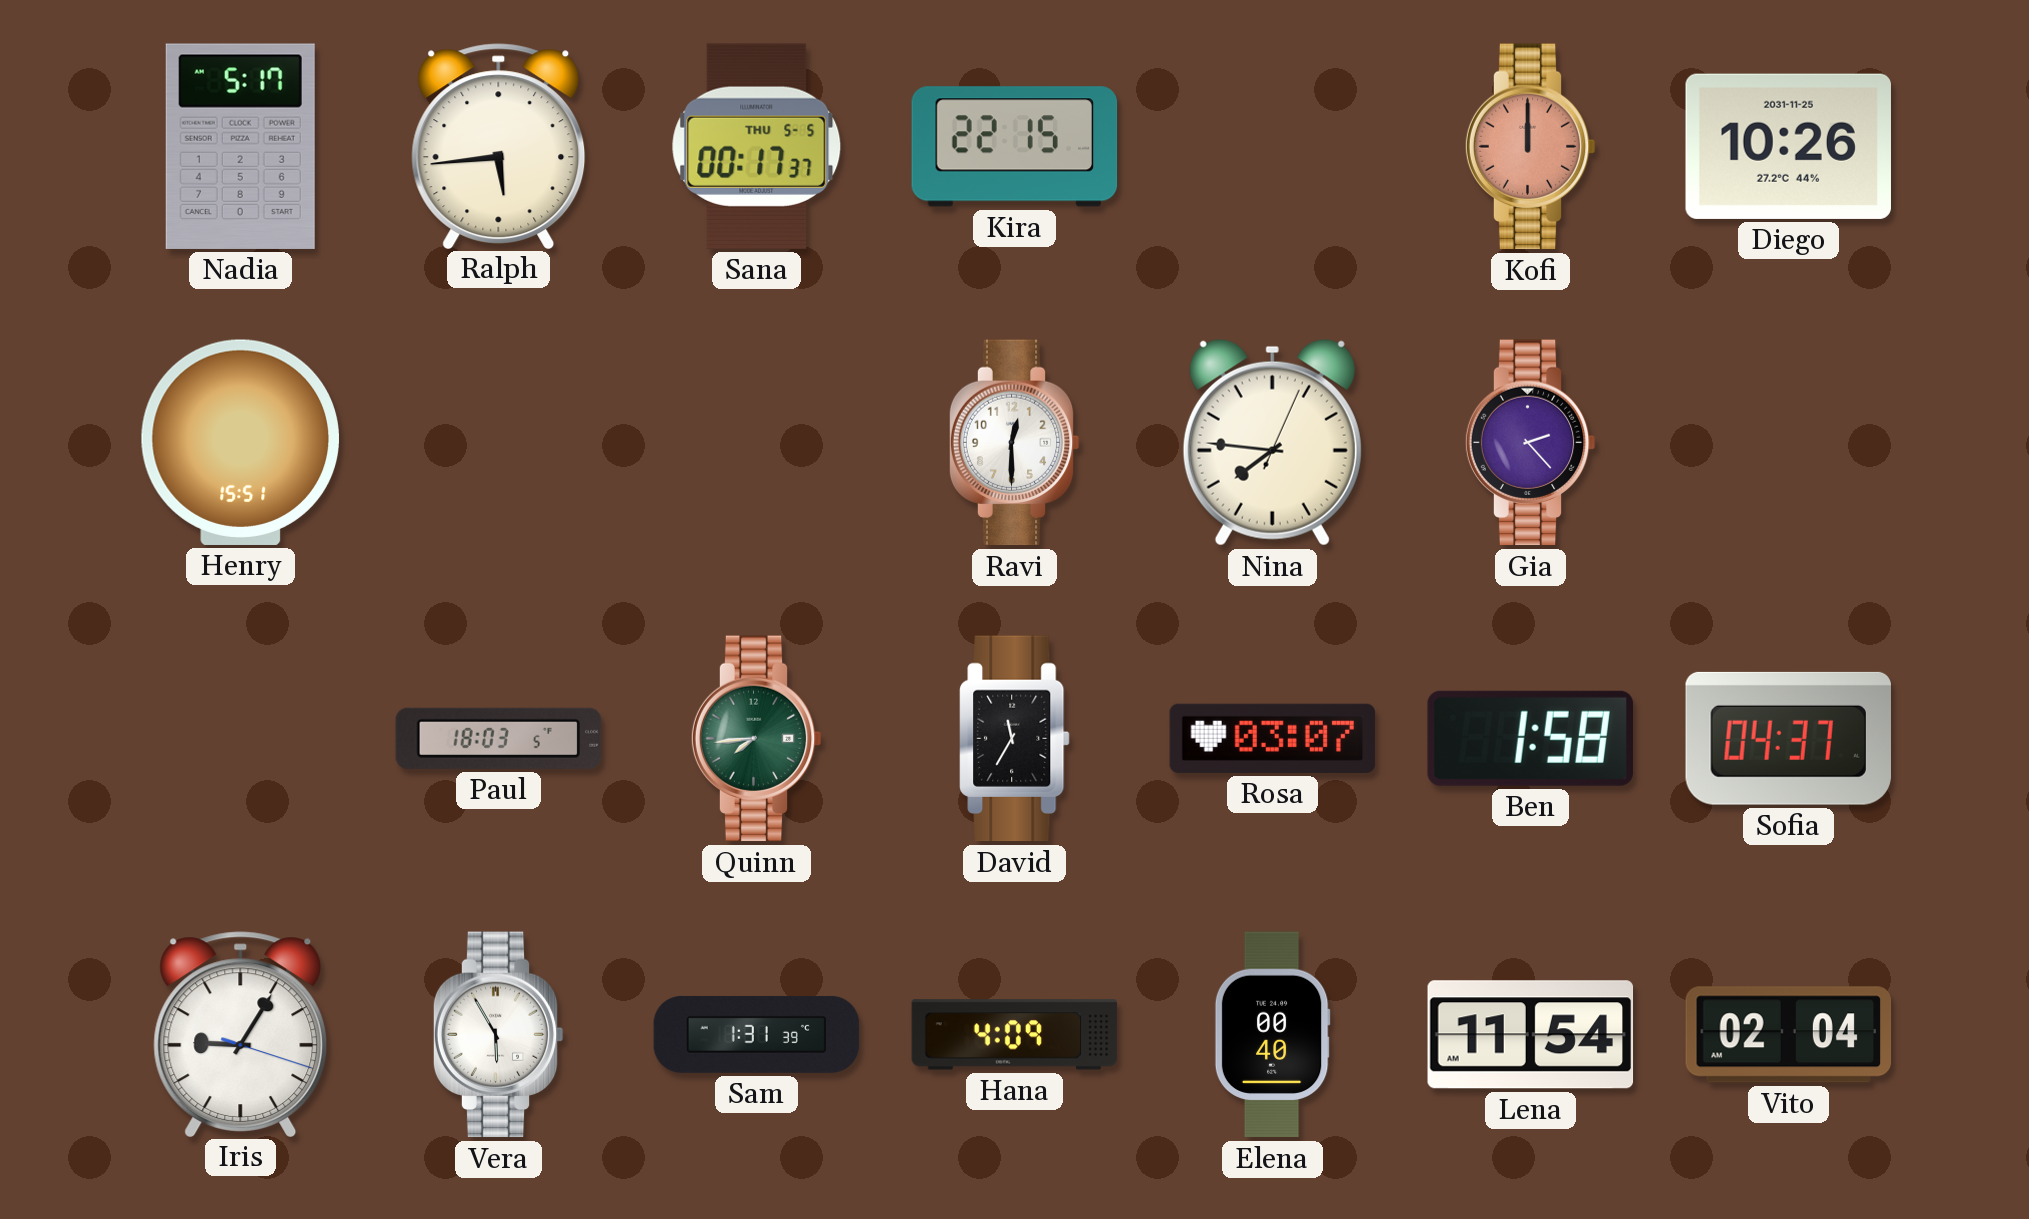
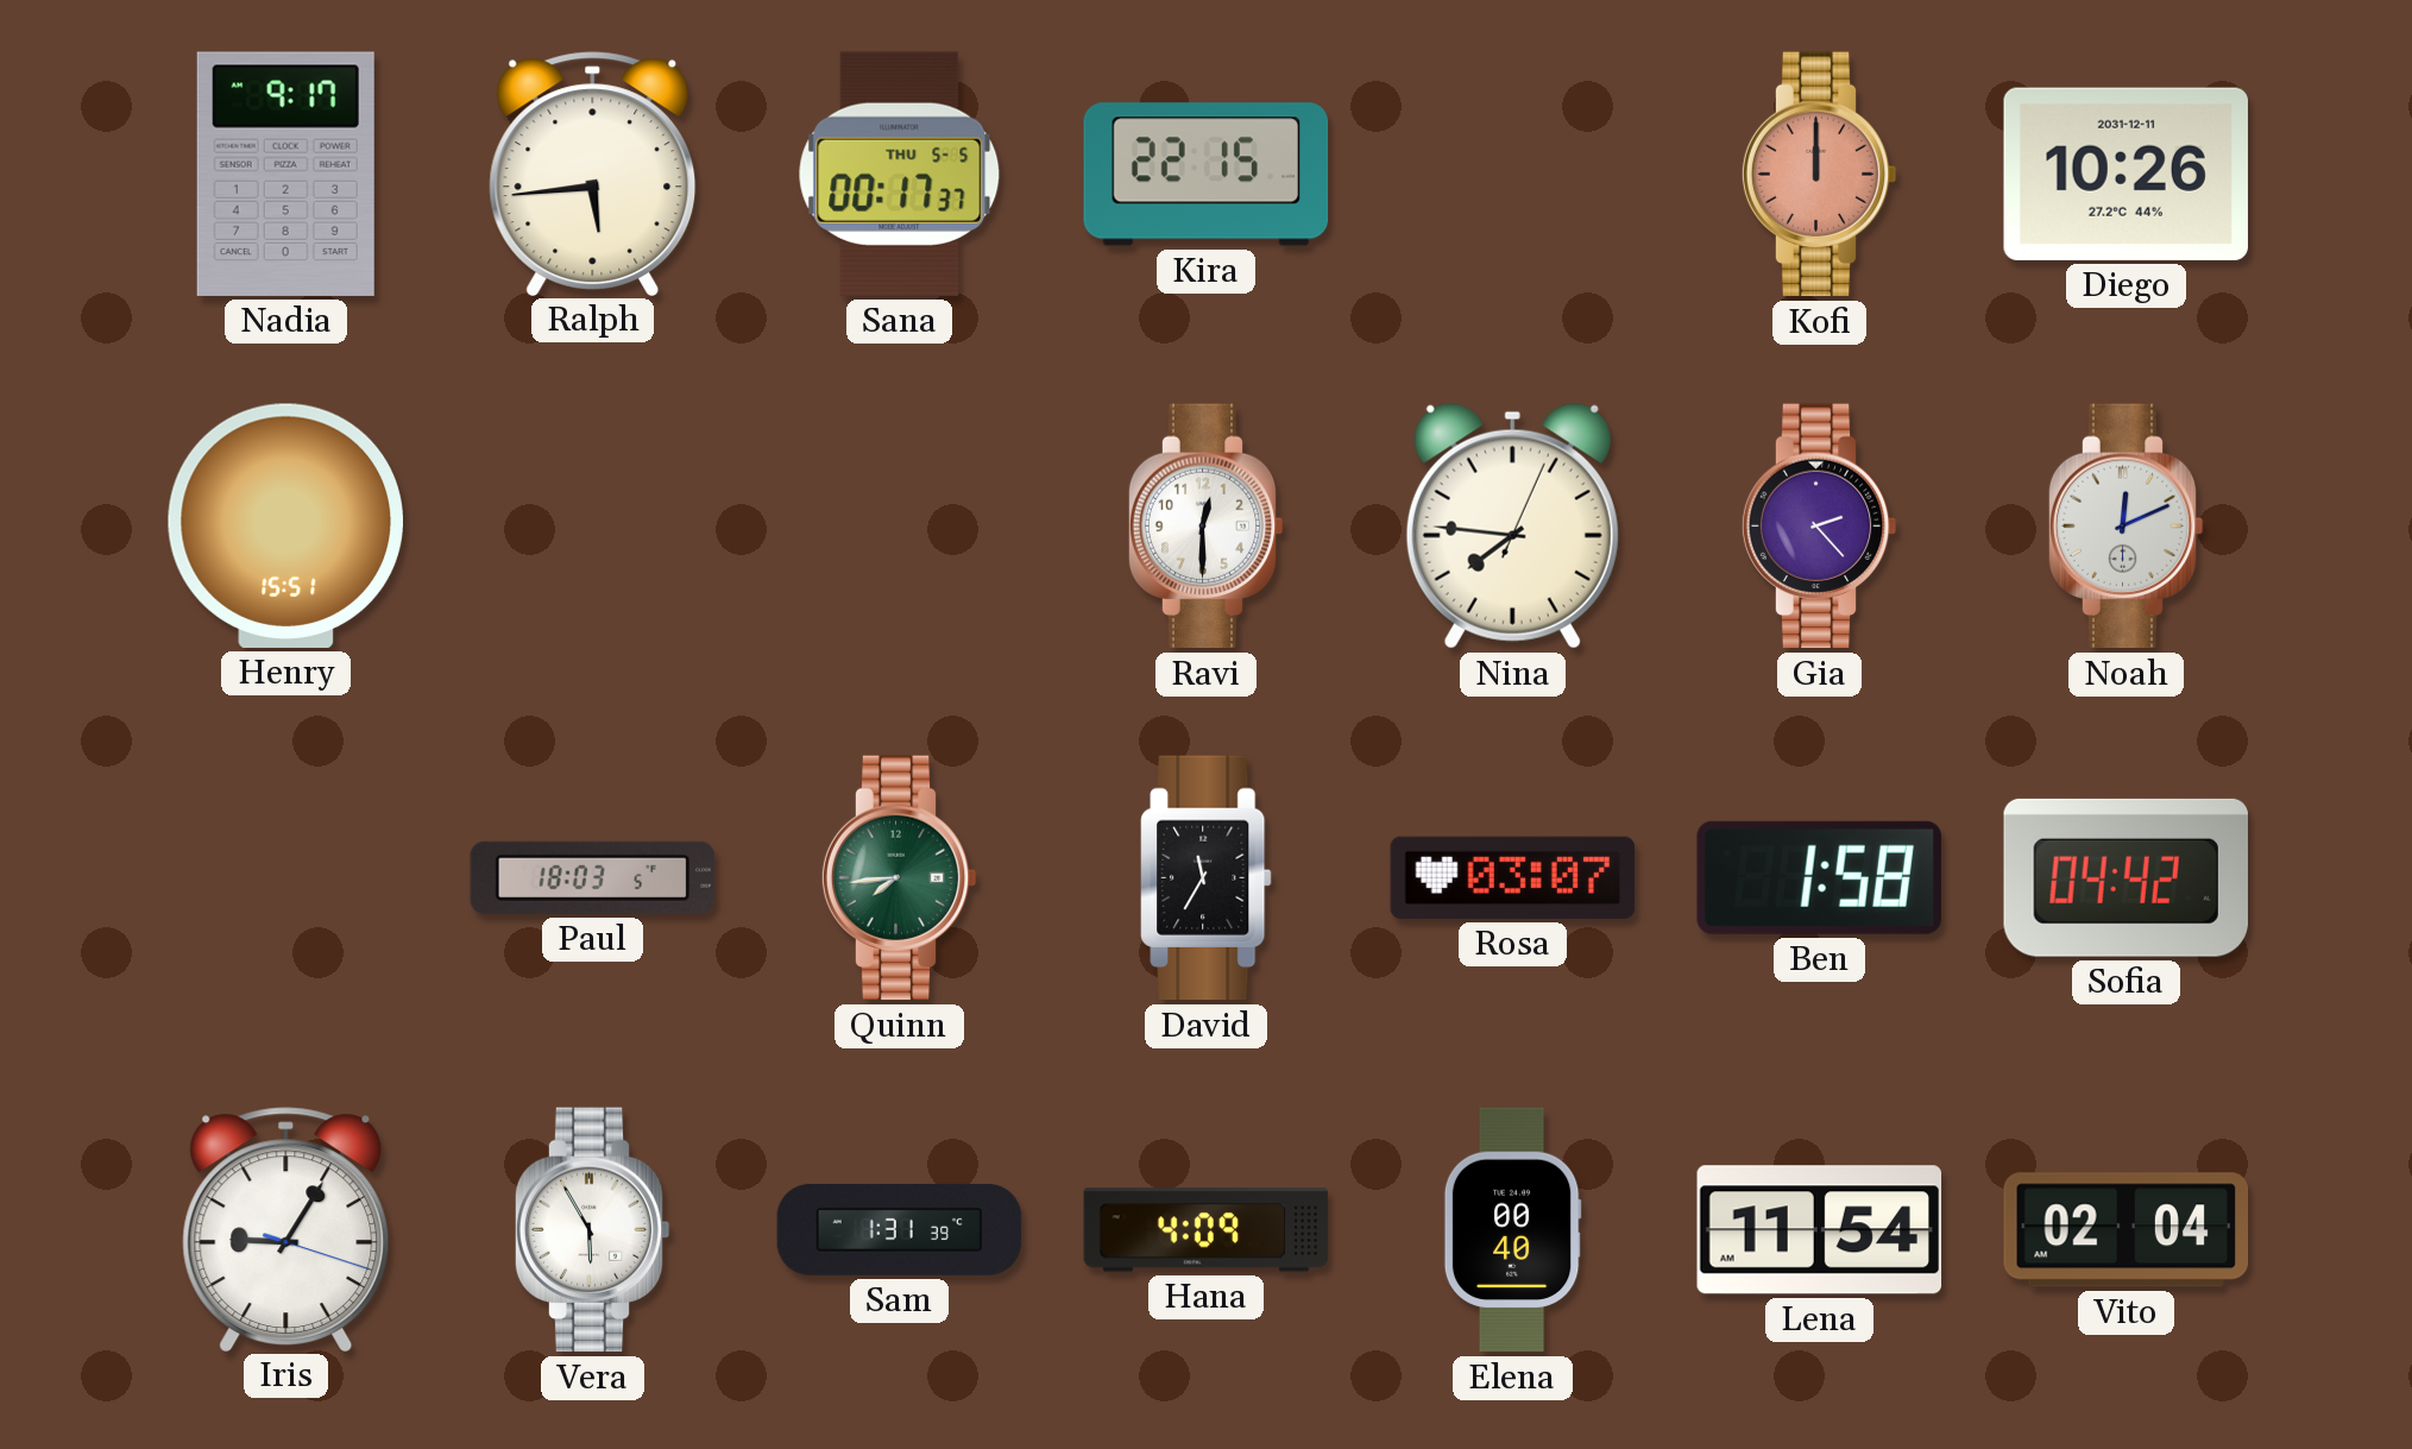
Nadia: 5:17 -> 9:17 (285, 174)
Diego date: 2031-11-25 -> 2031-12-11 (2126, 174)
Noah: none -> 12:11 (2126, 527)
Sofia: 04:37 -> 04:42 (2126, 877)
